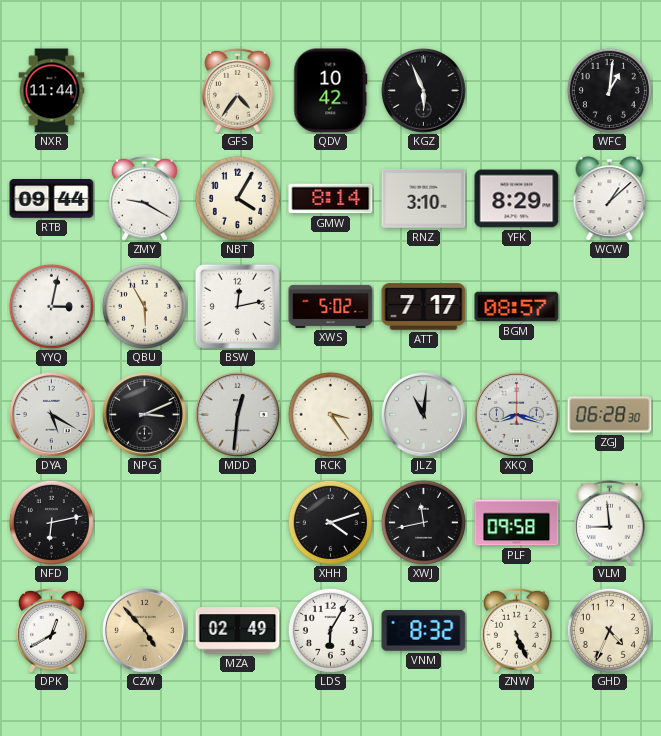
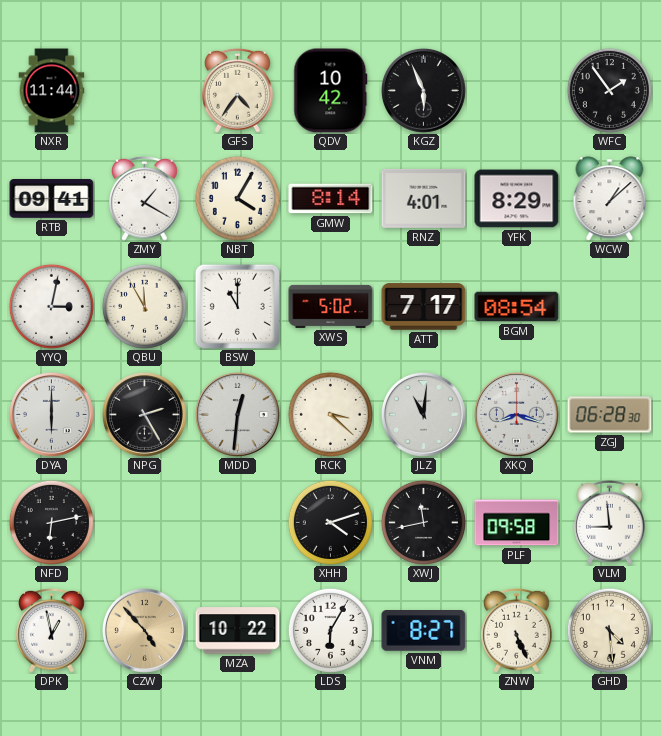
WFC: 1:01 -> 1:54 (609, 90)
RTB: 09:44 -> 09:41 (52, 199)
ZMY: 9:20 -> 1:20 (145, 198)
RNZ: 3:10 -> 4:01 (424, 198)
QBU: 5:55 -> 11:55 (144, 306)
BSW: 12:13 -> 11:00 (237, 306)
BGM: 08:57 -> 08:54 (517, 307)
DYA: 5:20 -> 6:00 (51, 414)
NPG: 3:11 -> 2:25 (144, 414)
RCK: 3:24 -> 3:22 (330, 414)
DPK: 12:40 -> 12:58 (52, 630)
MZA: 02:49 -> 10:22 (238, 631)
VNM: 8:32 -> 8:27 (424, 631)
GHD: 4:34 -> 4:29 (609, 630)
